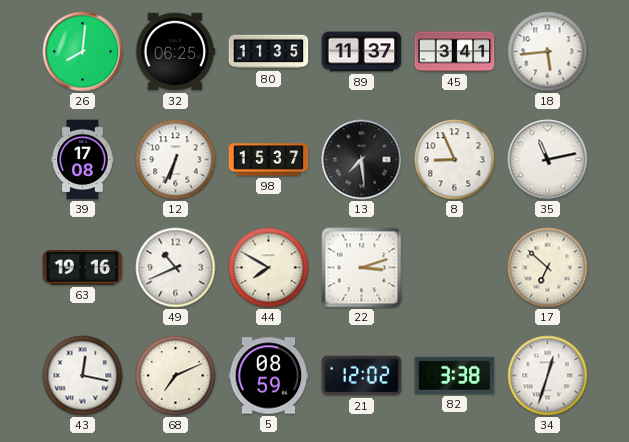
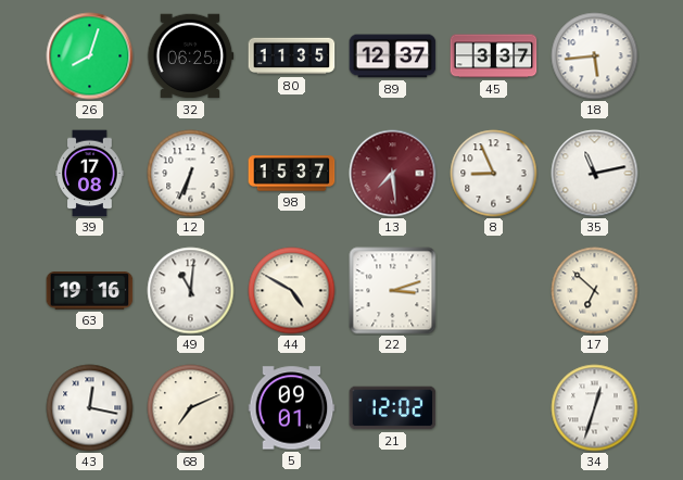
26: 8:01 -> 8:03 (90, 56)
89: 11:37 -> 12:37 (393, 56)
45: 3:41 -> 3:37 (494, 56)
13 dial: black -> burgundy (393, 174)
49: 10:41 -> 11:01 (191, 291)
44: 7:50 -> 4:50 (292, 291)
5: 08:59 -> 09:01 (292, 408)
82: 3:38 -> none (455, 375)
